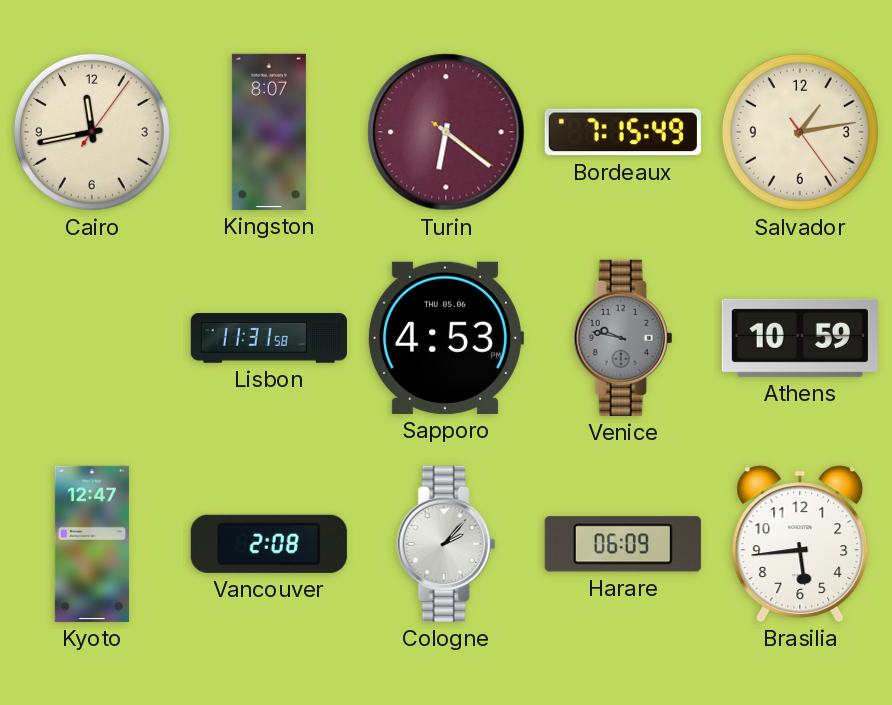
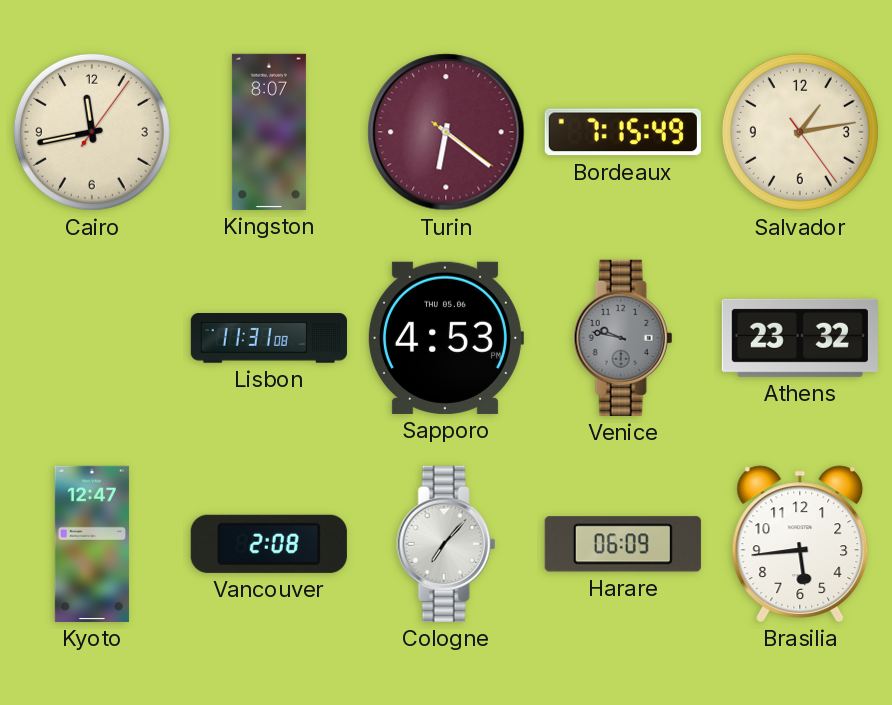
Lisbon: 11:31:58 -> 11:31:08 (269, 338)
Athens: 10:59 -> 23:32 (800, 338)
Cologne: 2:07 -> 7:07 (446, 544)
